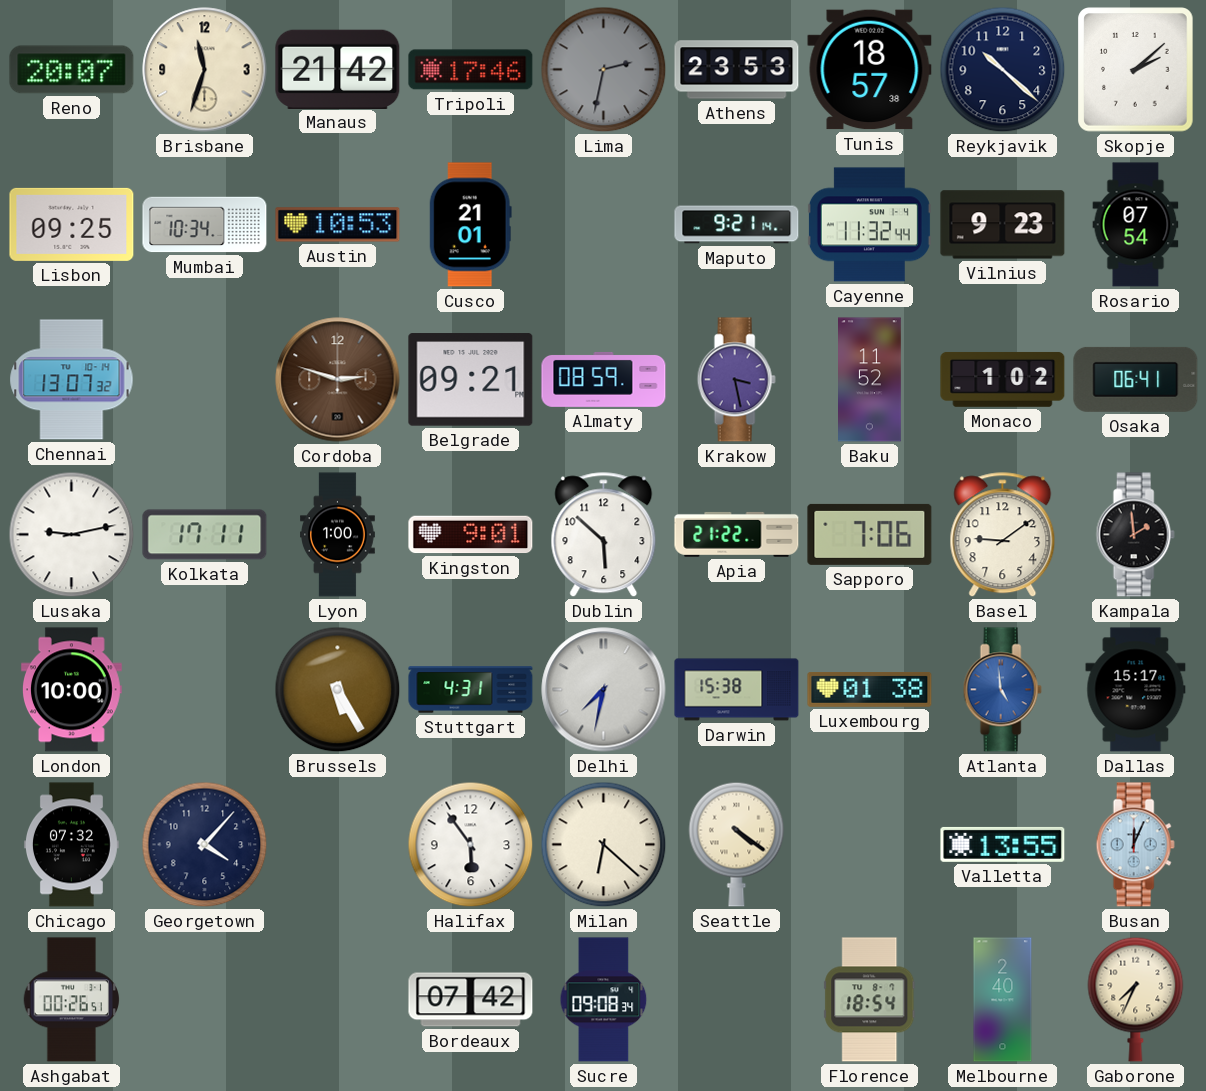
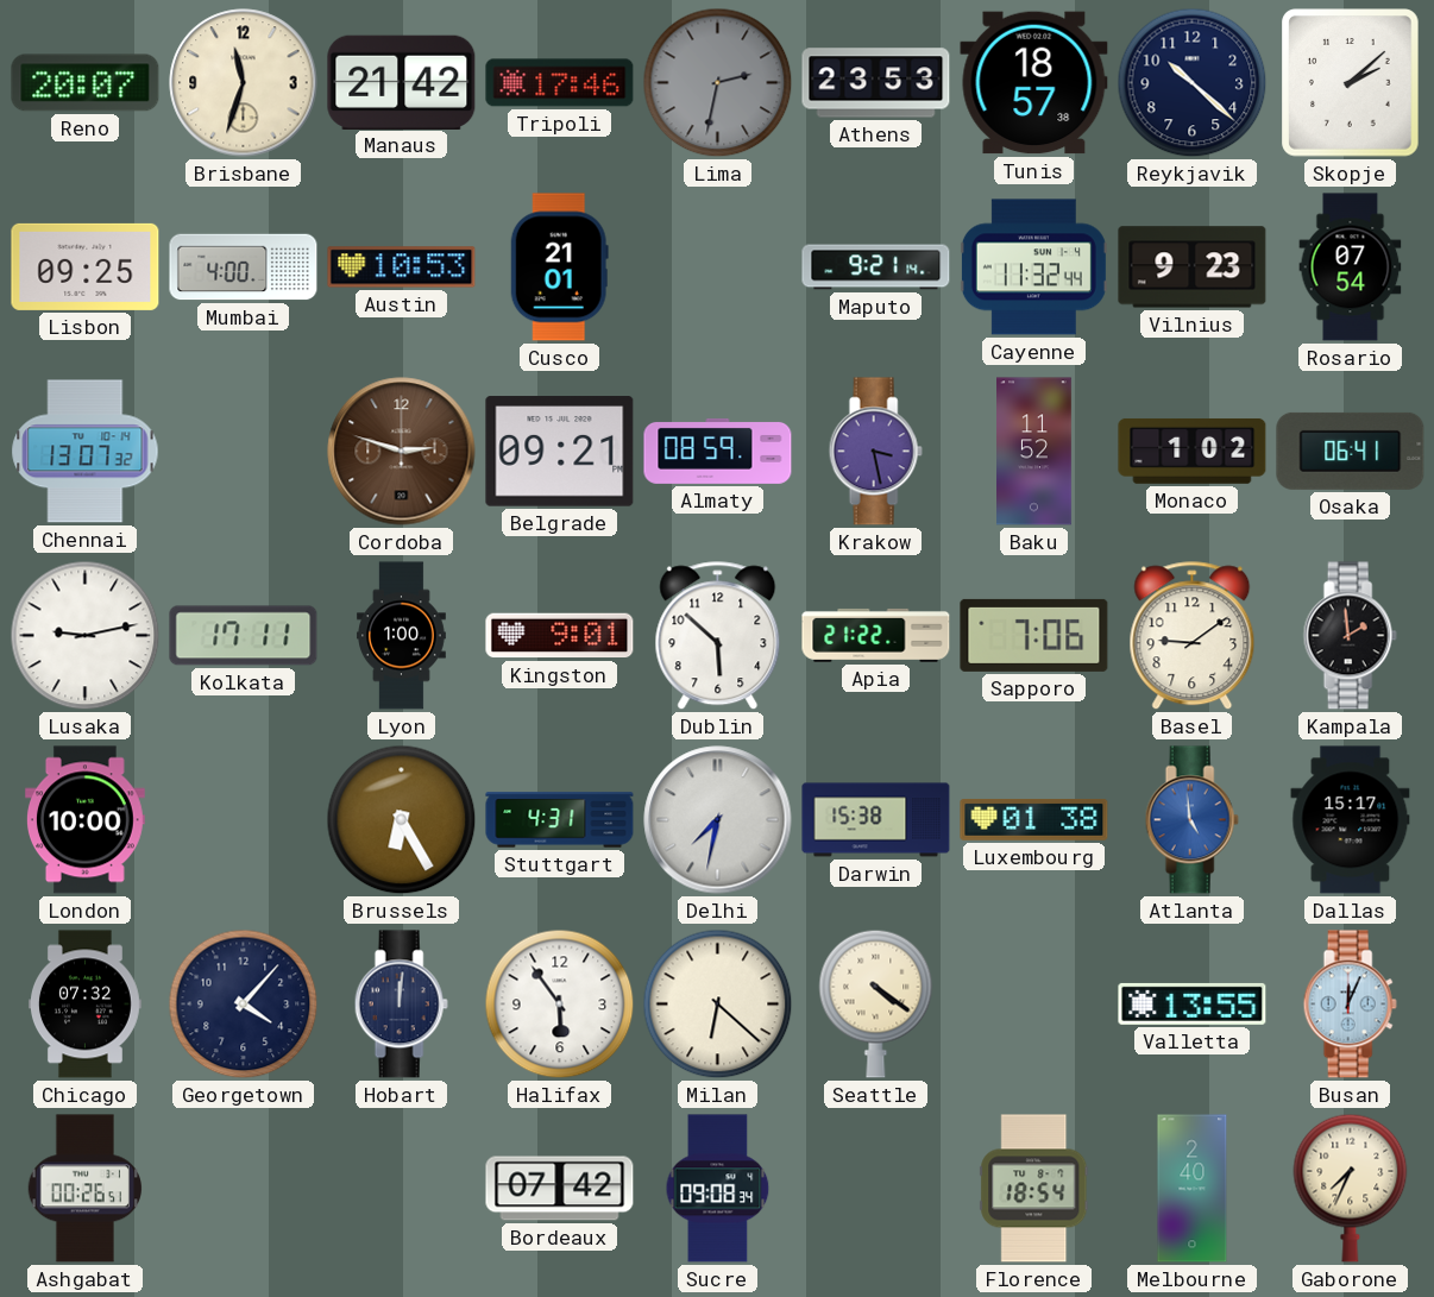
Mumbai: 10:34 -> 4:00 (244, 267)
Brussels: 5:25 -> 6:25 (402, 820)
Hobart: none -> 12:01 (401, 1005)
